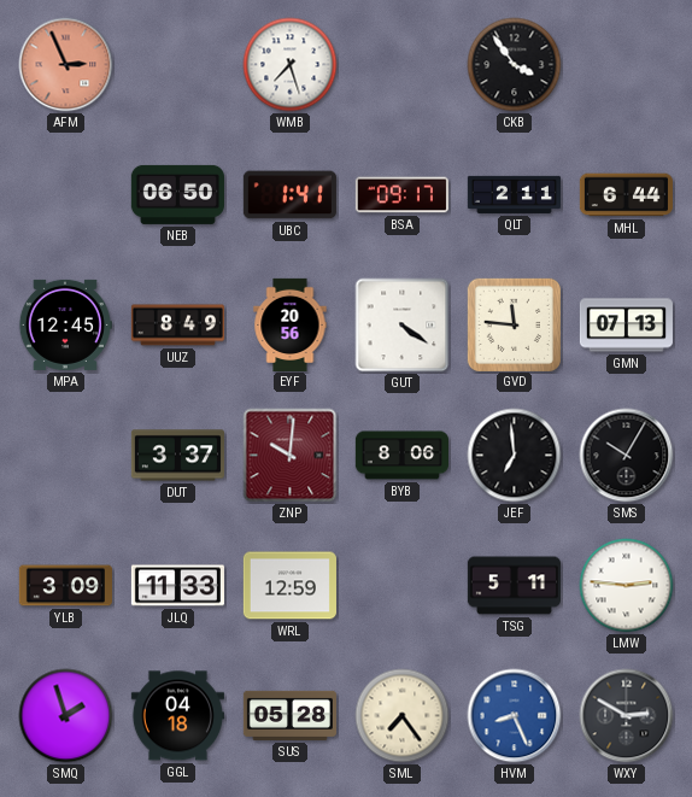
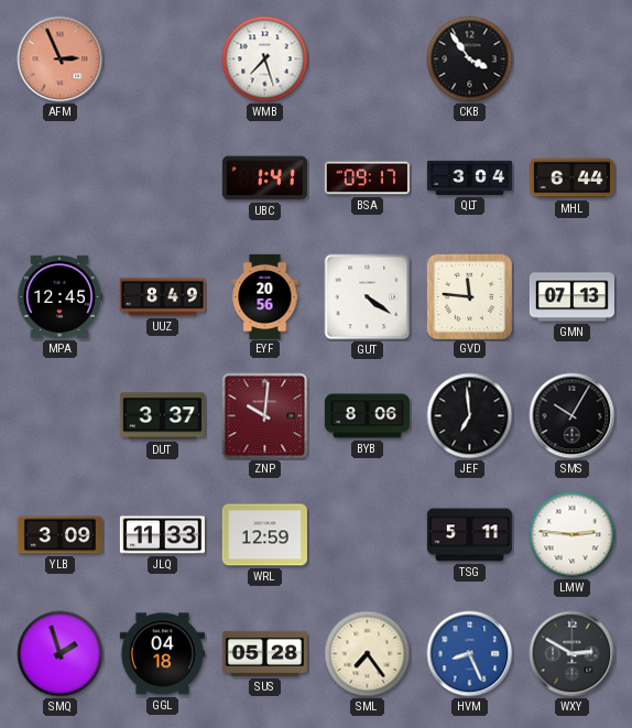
NEB: 06:50 -> none (177, 194)
QLT: 2:11 -> 3:04 (469, 177)
